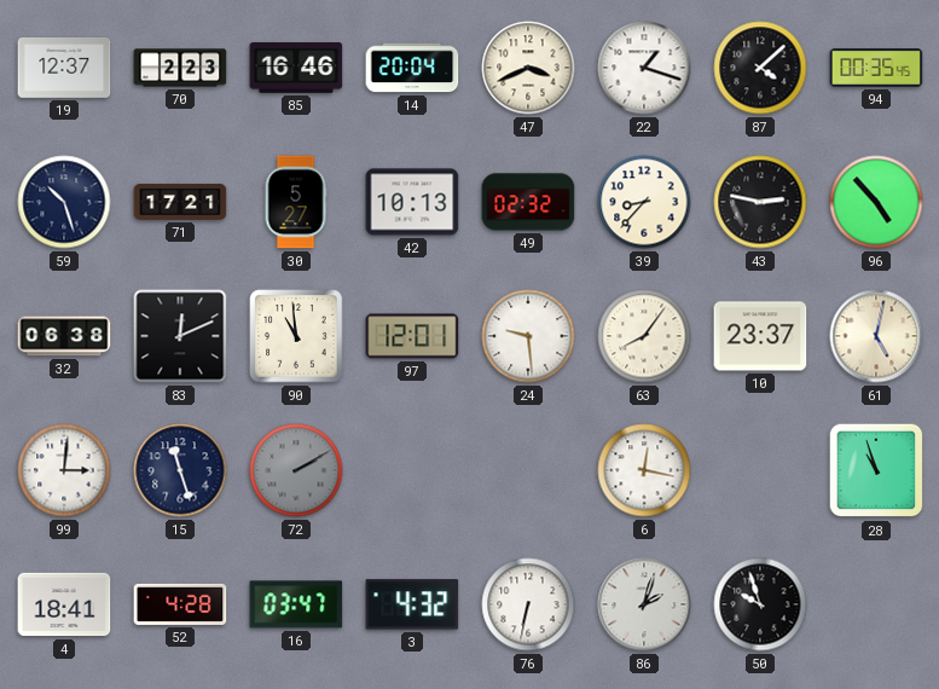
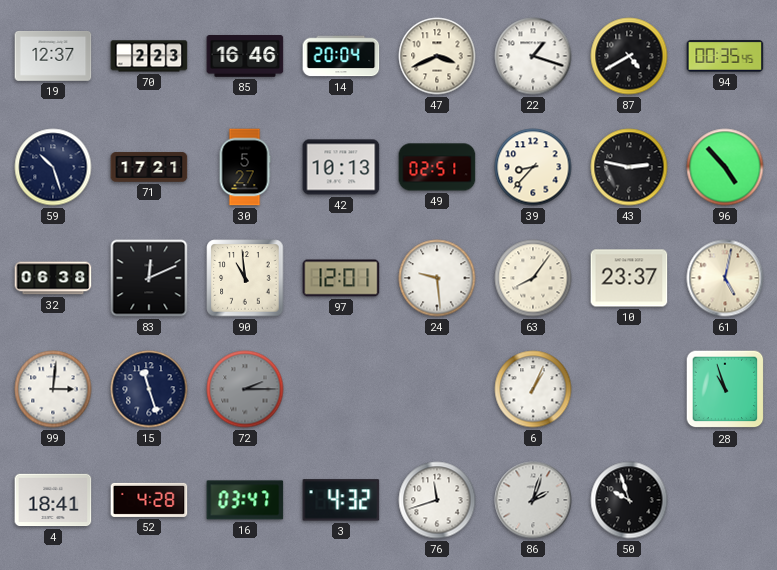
87: 4:08 -> 4:40 (629, 56)
49: 02:32 -> 02:51 (437, 167)
72: 2:10 -> 2:15 (245, 389)
6: 12:17 -> 1:04 (533, 389)
76: 6:32 -> 11:42 (437, 500)
